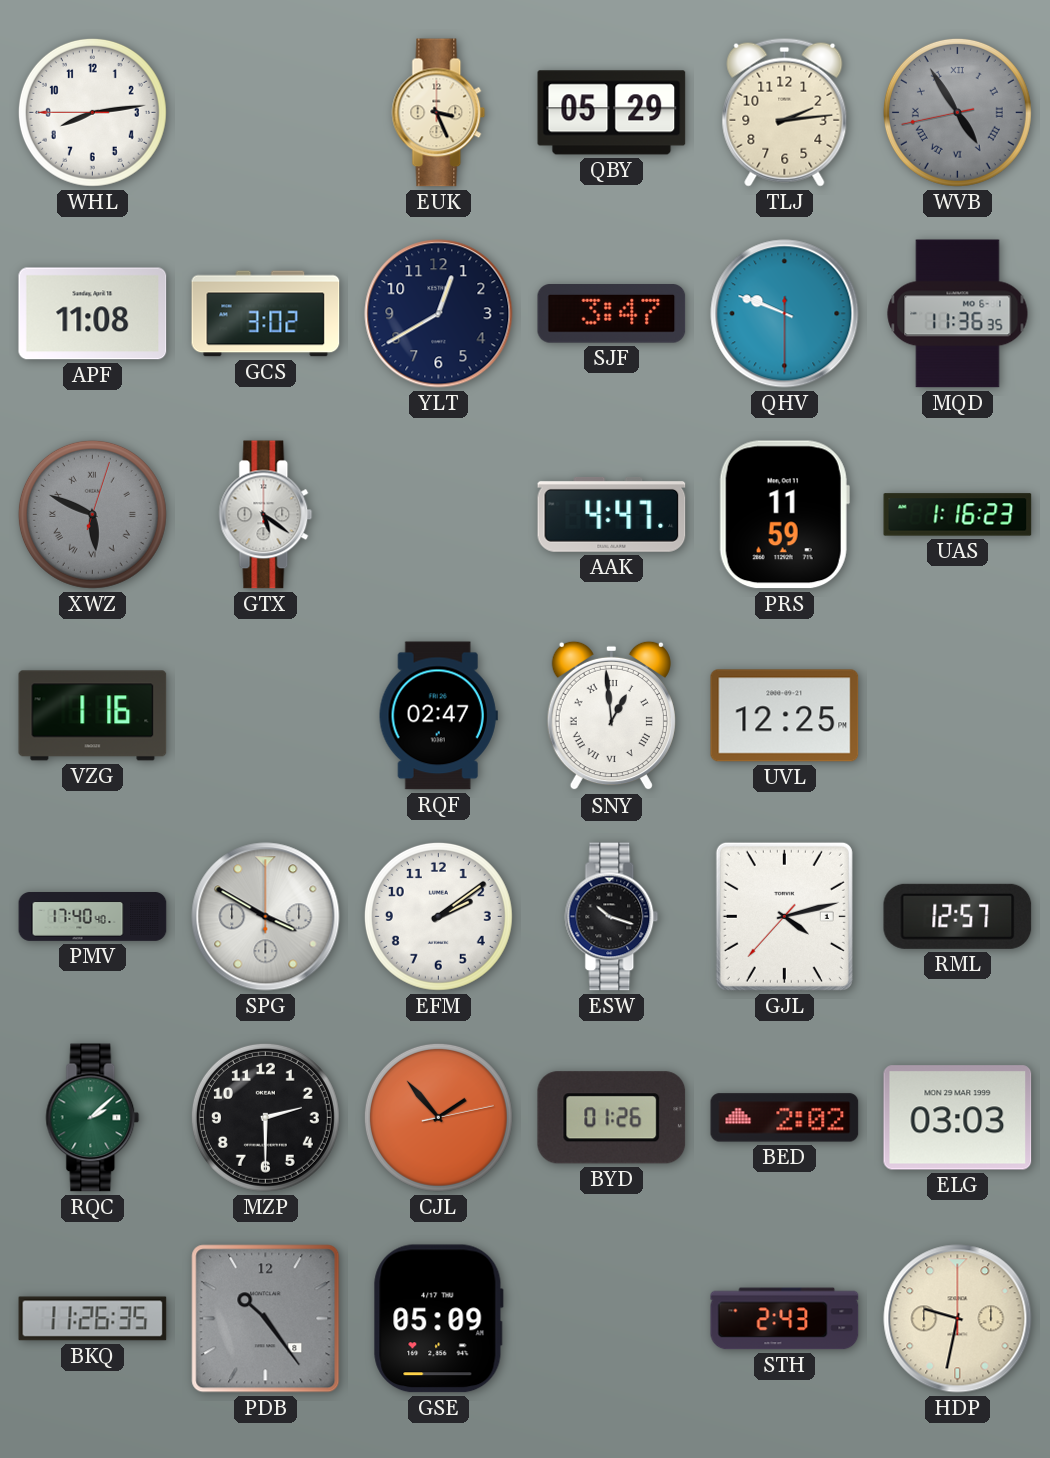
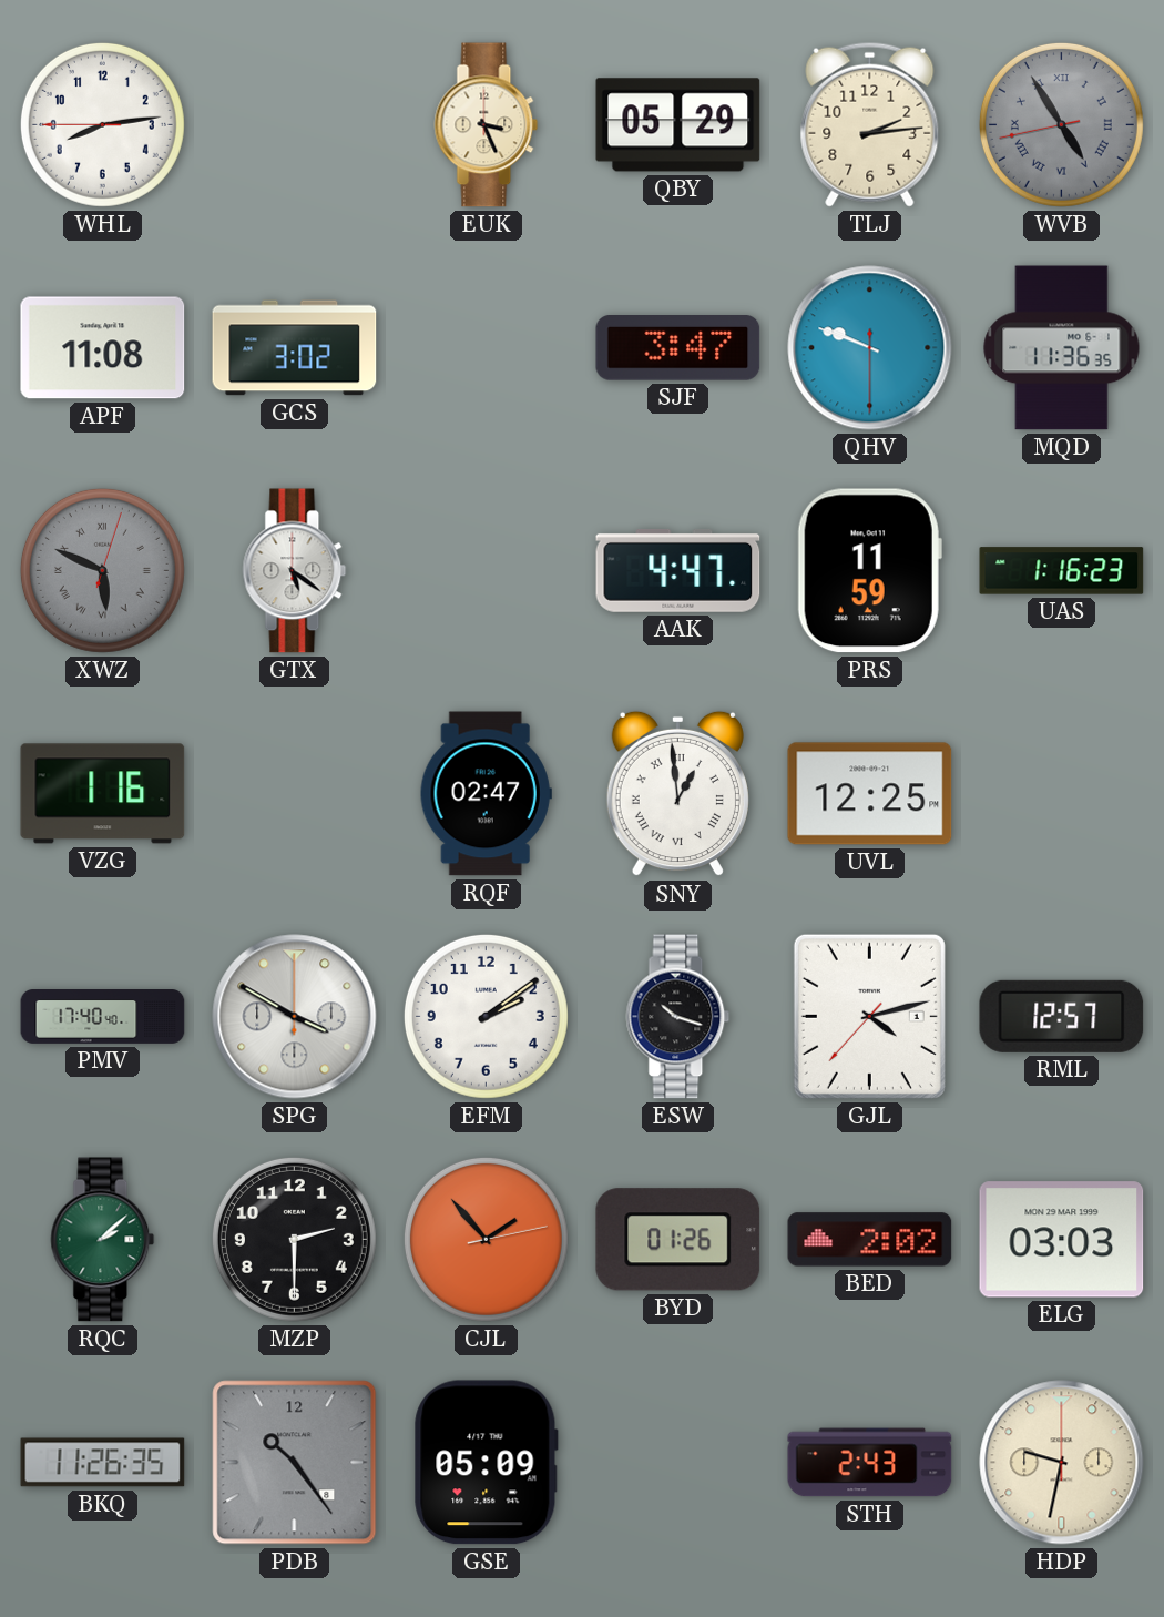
YLT: 12:40 -> none (439, 314)
